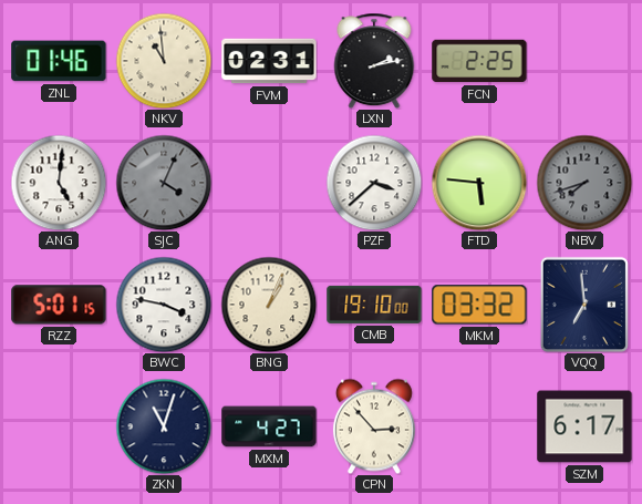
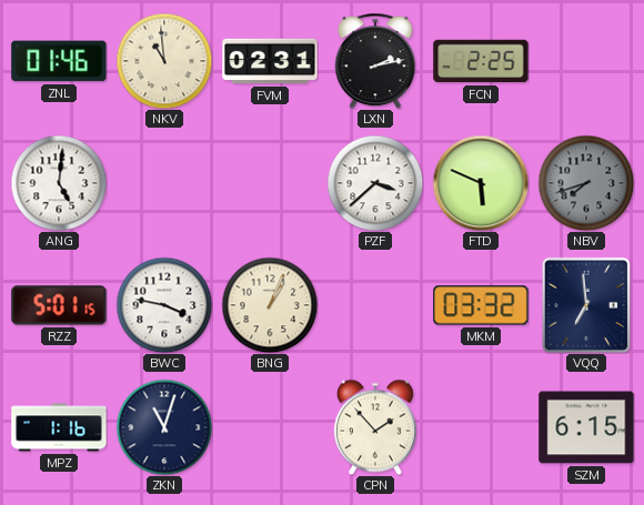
SJC: 4:04 -> none (164, 183)
FTD: 5:46 -> 5:49 (481, 183)
CMB: 19:10 -> none (374, 305)
MPZ: none -> 1:16 (59, 427)
MXM: 4:27 -> none (269, 426)
CPN: 2:53 -> 1:53 (375, 427)
SZM: 6:17 -> 6:15 (586, 427)
